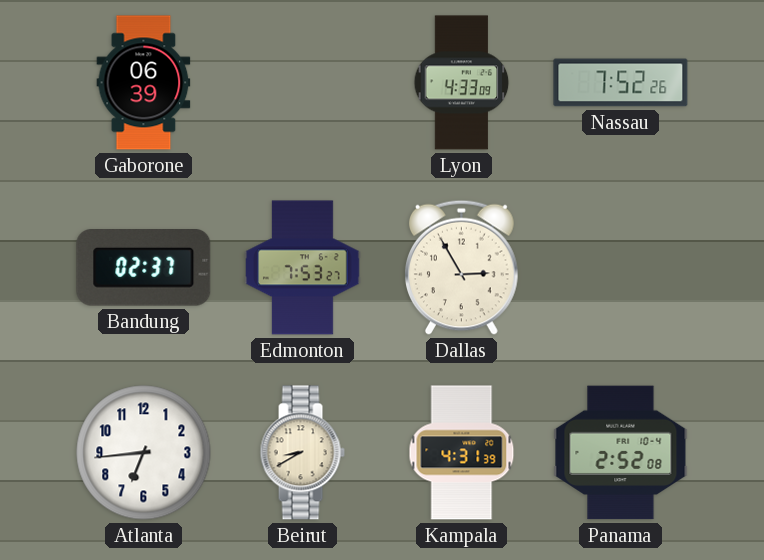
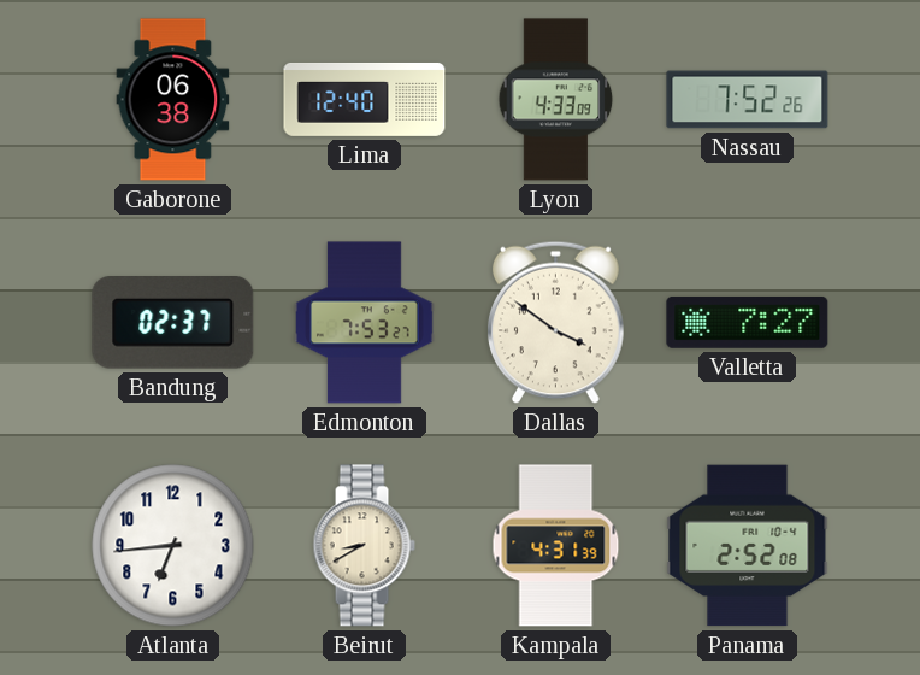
Gaborone: 06:39 -> 06:38 (173, 100)
Lima: none -> 12:40 (365, 99)
Dallas: 2:55 -> 3:51 (555, 322)
Valletta: none -> 7:27 (748, 322)
